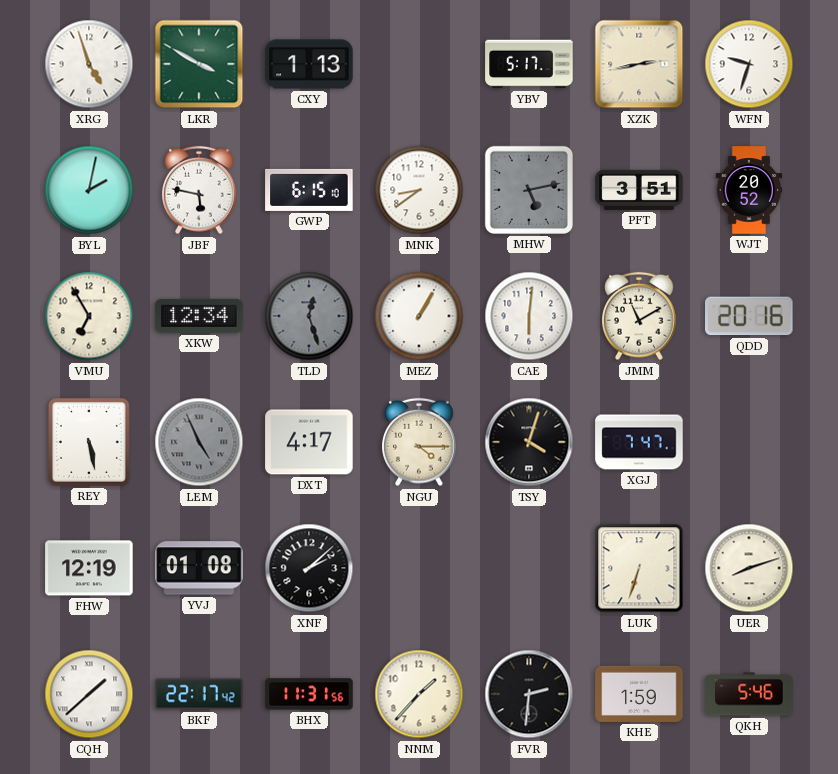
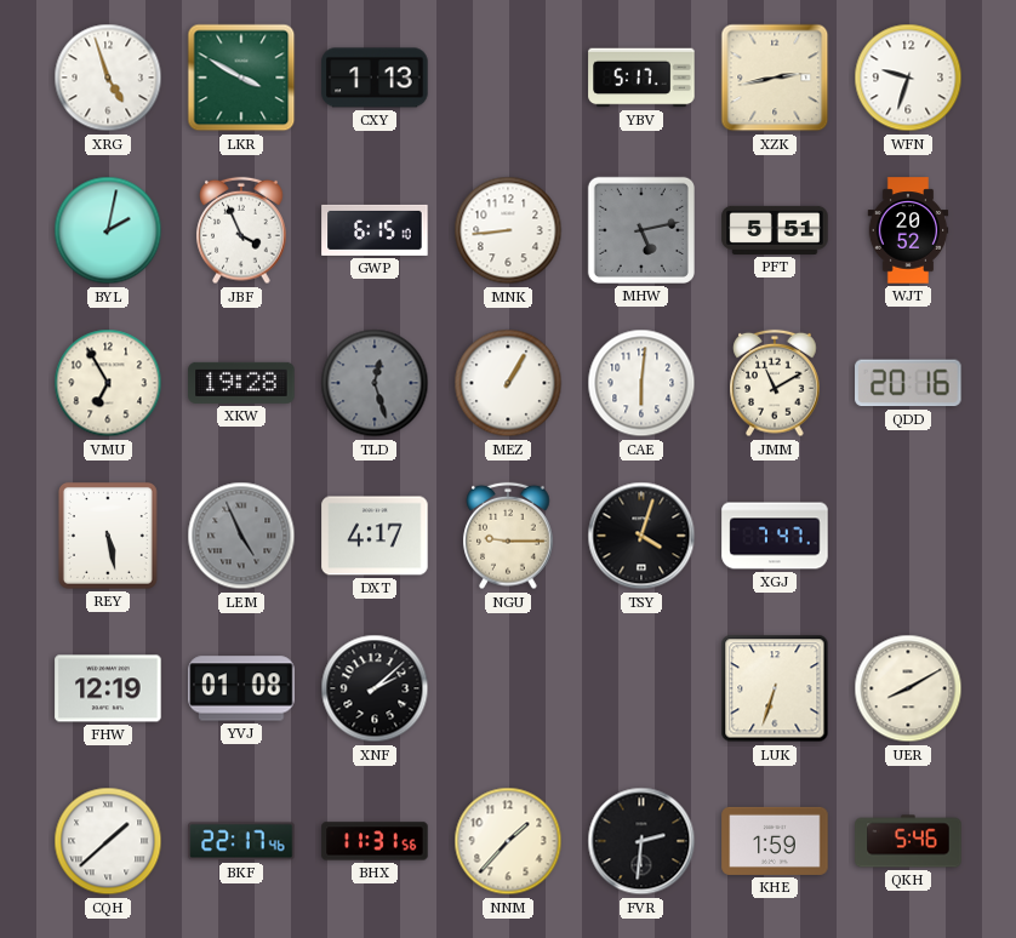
JBF: 5:47 -> 3:56 (241, 230)
MNK: 8:39 -> 8:44 (508, 230)
PFT: 3:51 -> 5:51 (775, 230)
XKW: 12:34 -> 19:28 (241, 383)
NGU: 4:15 -> 9:15 (508, 536)
UER: 8:12 -> 8:10 (908, 688)
BKF: 22:17:42 -> 22:17:46 (241, 841)
